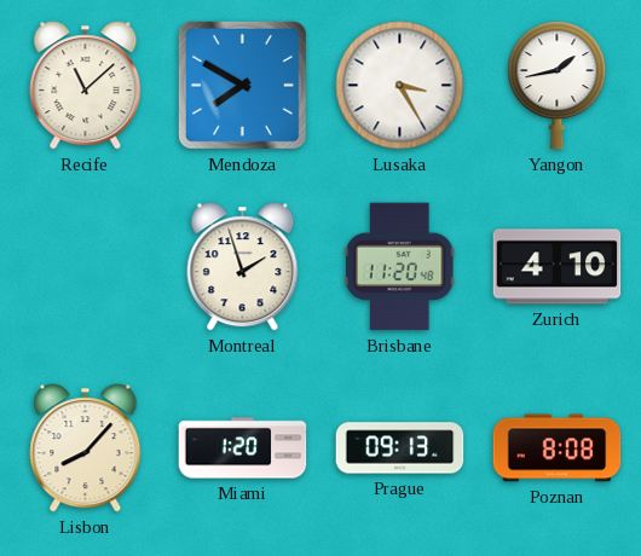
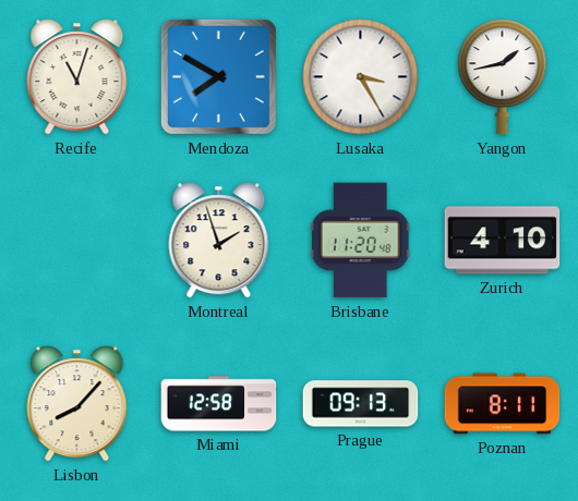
Recife: 11:08 -> 11:03 (77, 77)
Miami: 1:20 -> 12:58 (219, 404)
Poznan: 8:08 -> 8:11 (503, 404)
